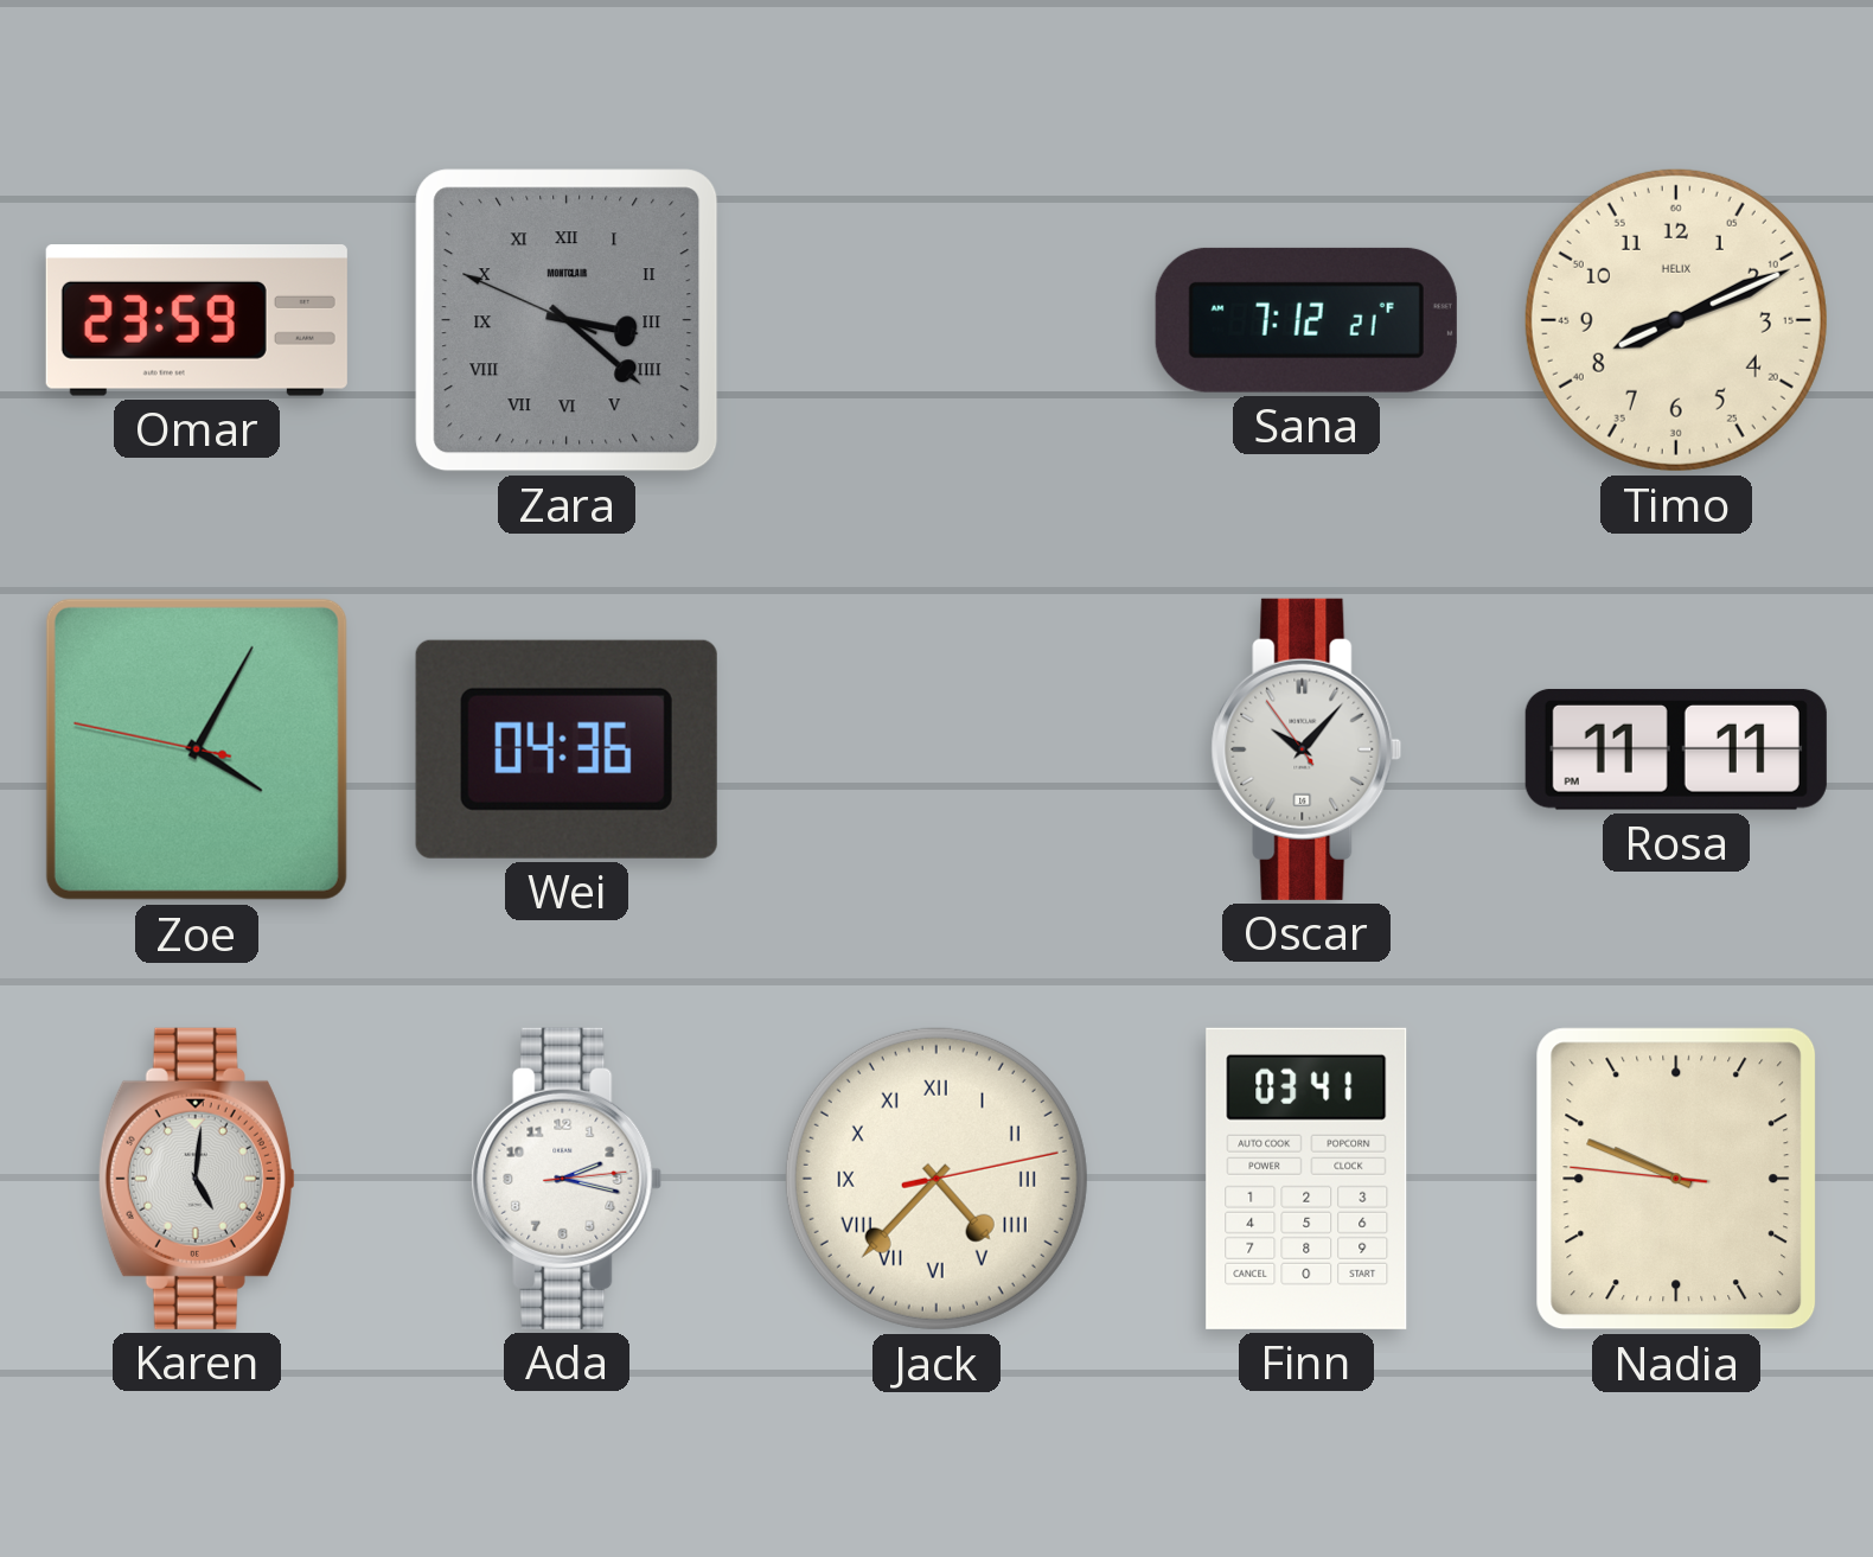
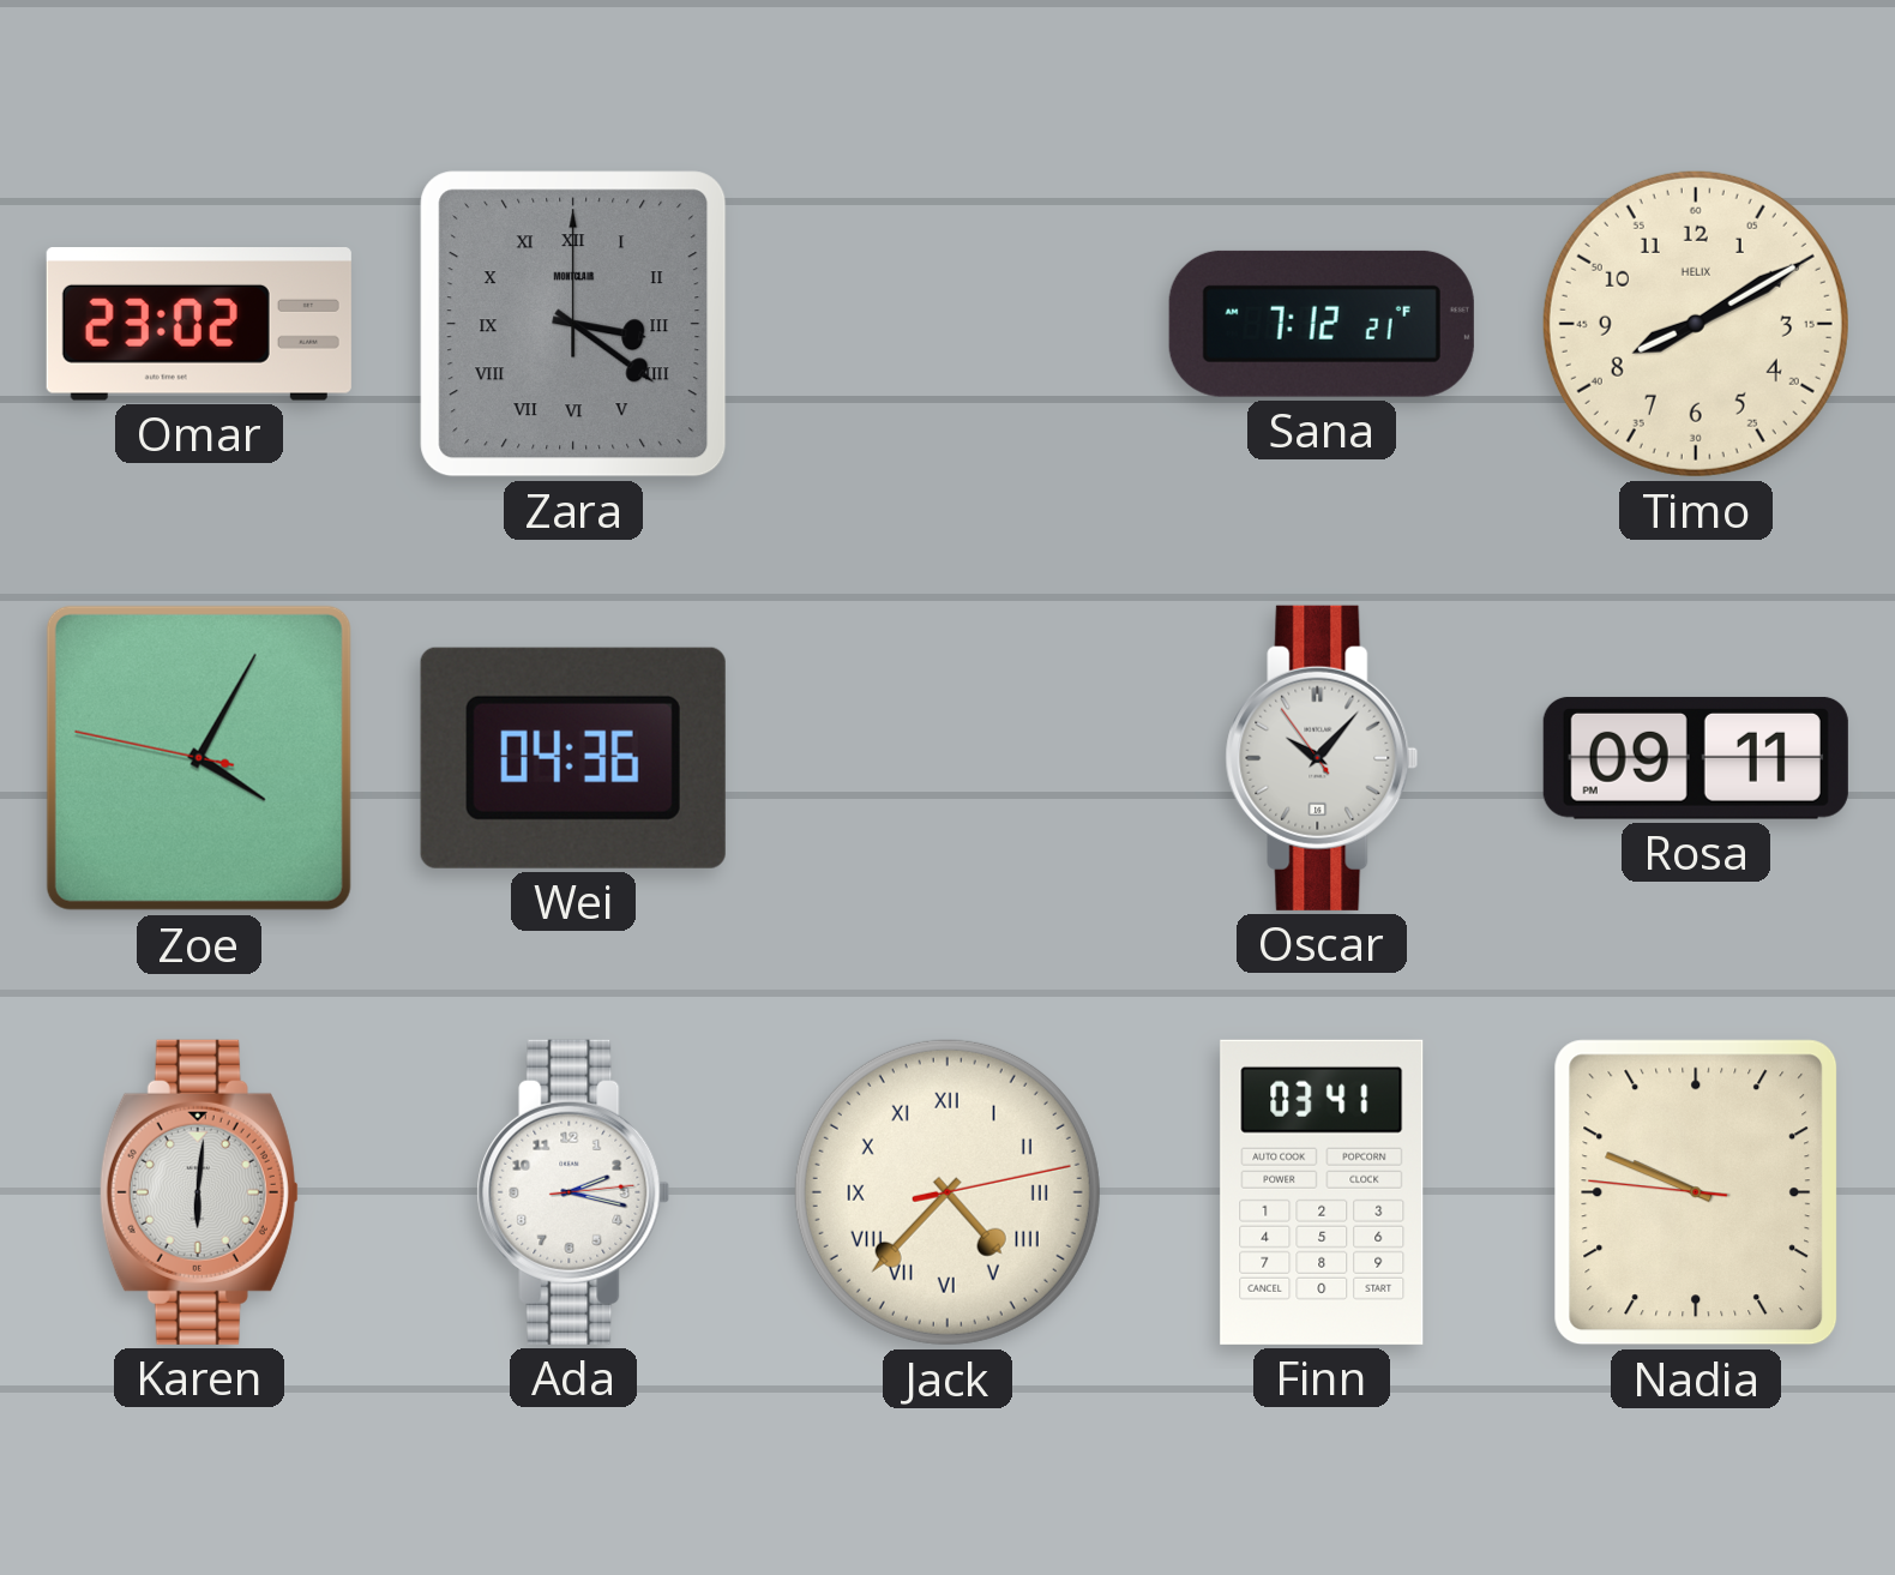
Omar: 23:59 -> 23:02 (199, 325)
Zara: 3:21:49 -> 3:21:00 (573, 324)
Timo: 8:11 -> 8:10 (1696, 324)
Rosa: 11:11 -> 09:11 (1696, 758)
Karen: 5:01 -> 6:01 (199, 1192)
